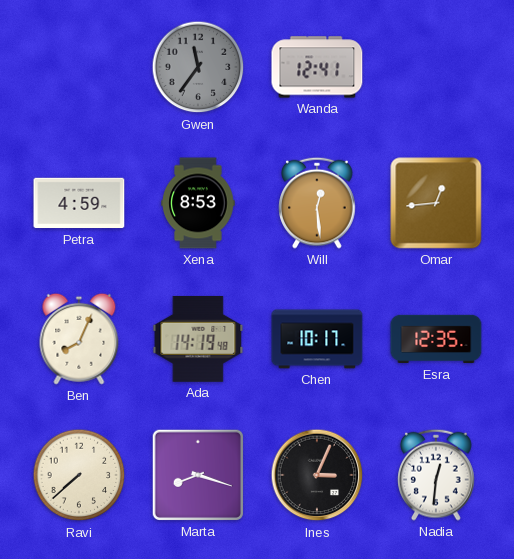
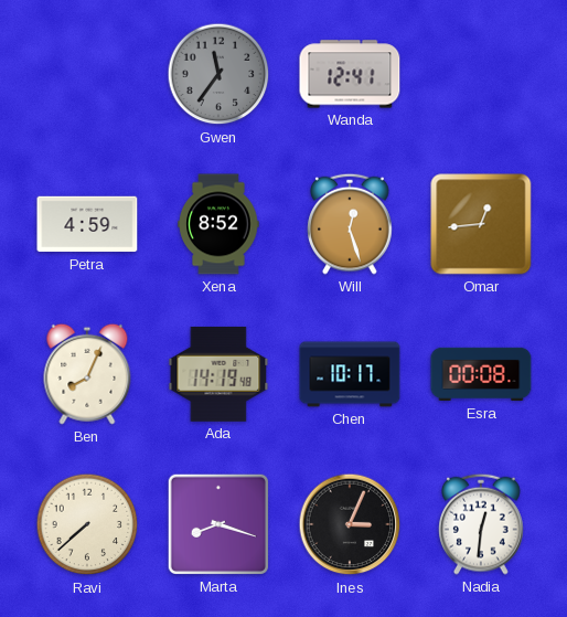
Xena: 8:53 -> 8:52 (218, 224)
Will: 12:29 -> 12:27 (350, 224)
Esra: 12:35 -> 00:08 (481, 374)
